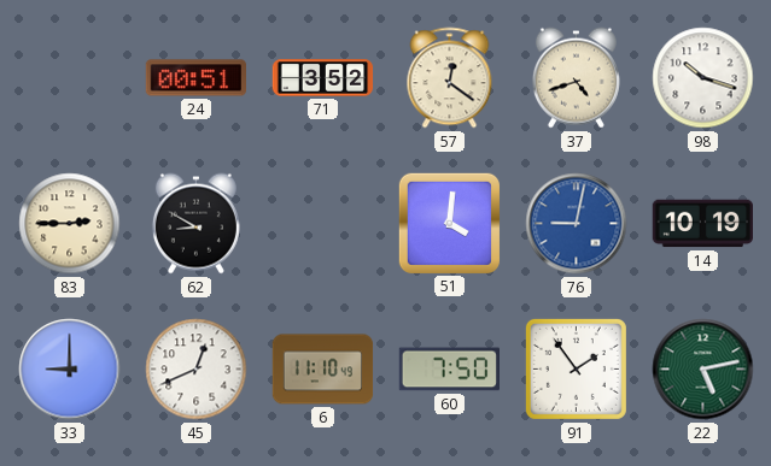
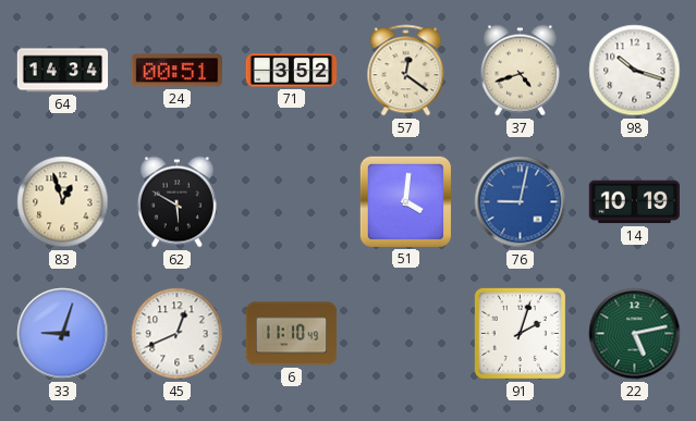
64: none -> 14:34 (63, 71)
83: 2:45 -> 12:57 (63, 202)
62: 8:50 -> 5:50 (176, 202)
33: 9:00 -> 9:03 (63, 334)
60: 7:50 -> none (449, 370)
91: 1:54 -> 2:03 (520, 333)
